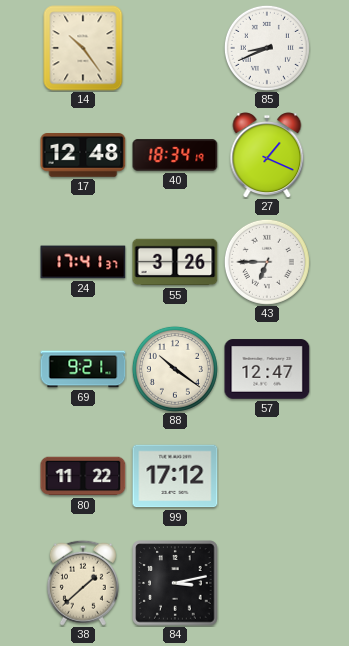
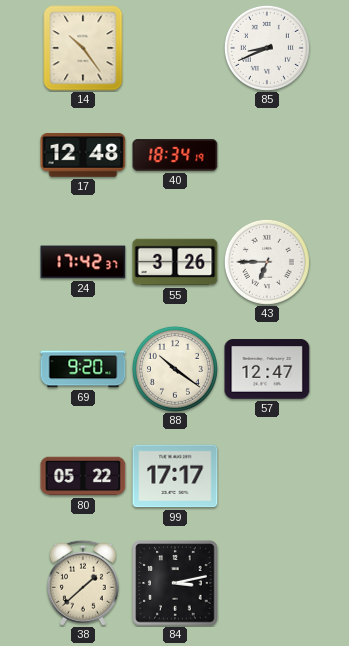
27: 1:19 -> none (267, 155)
24: 17:41 -> 17:42 (83, 262)
69: 9:21 -> 9:20 (83, 369)
80: 11:22 -> 05:22 (83, 476)
99: 17:12 -> 17:17 (175, 476)
